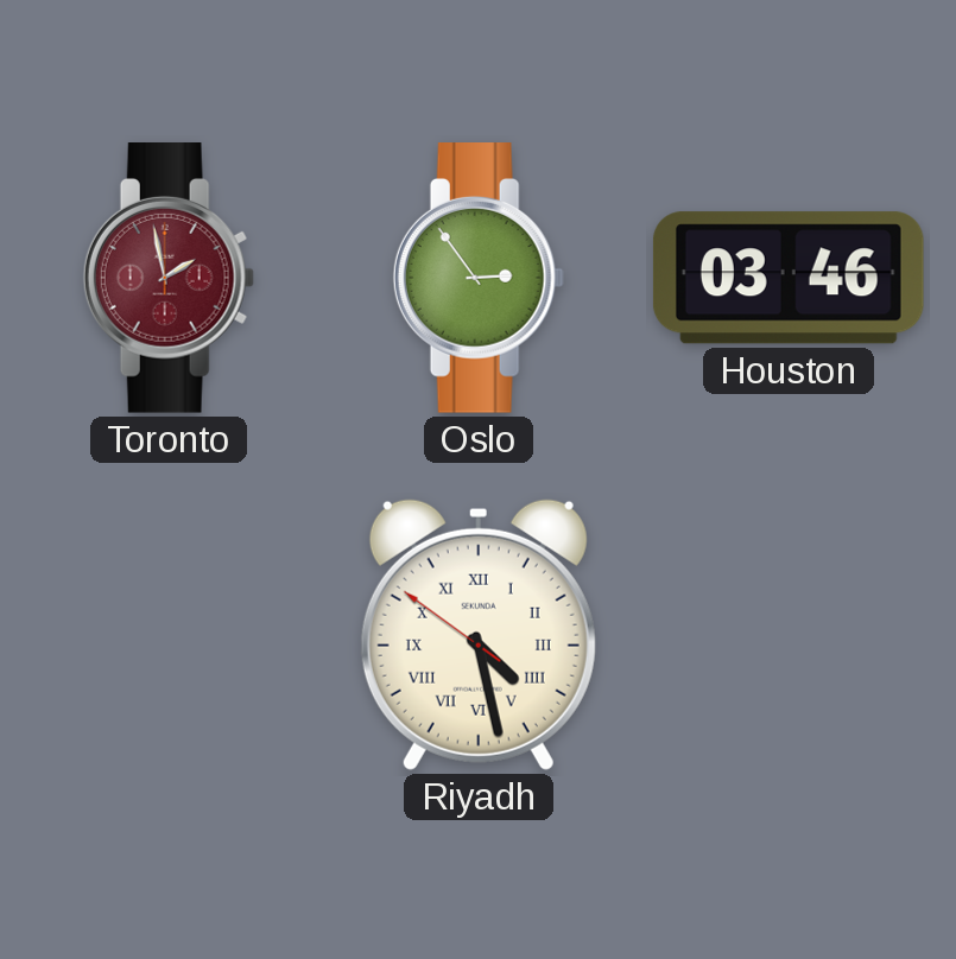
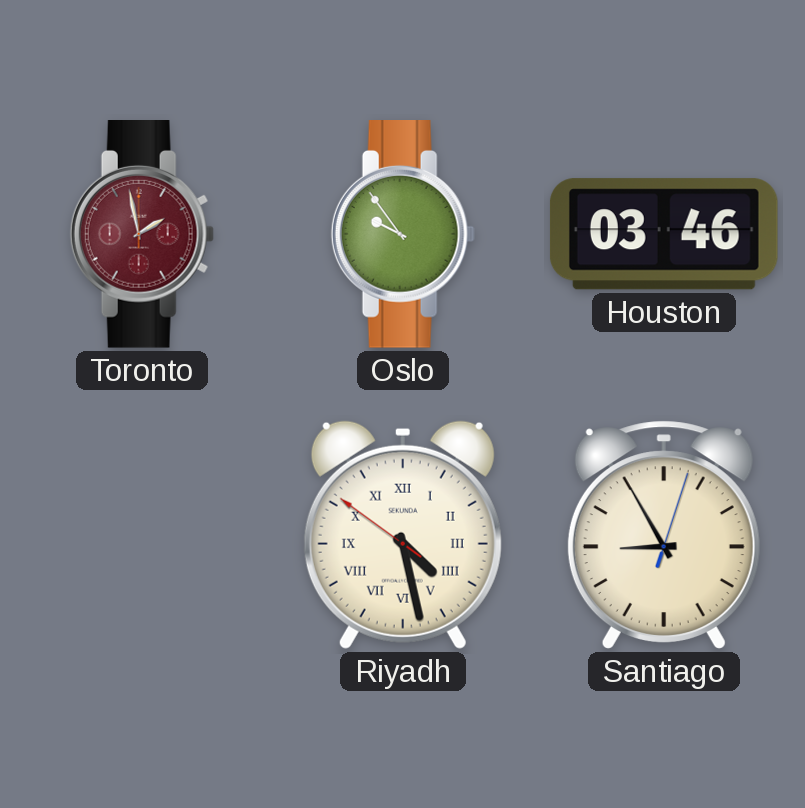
Oslo: 2:54 -> 9:54 (403, 235)
Santiago: none -> 8:55 (664, 535)
